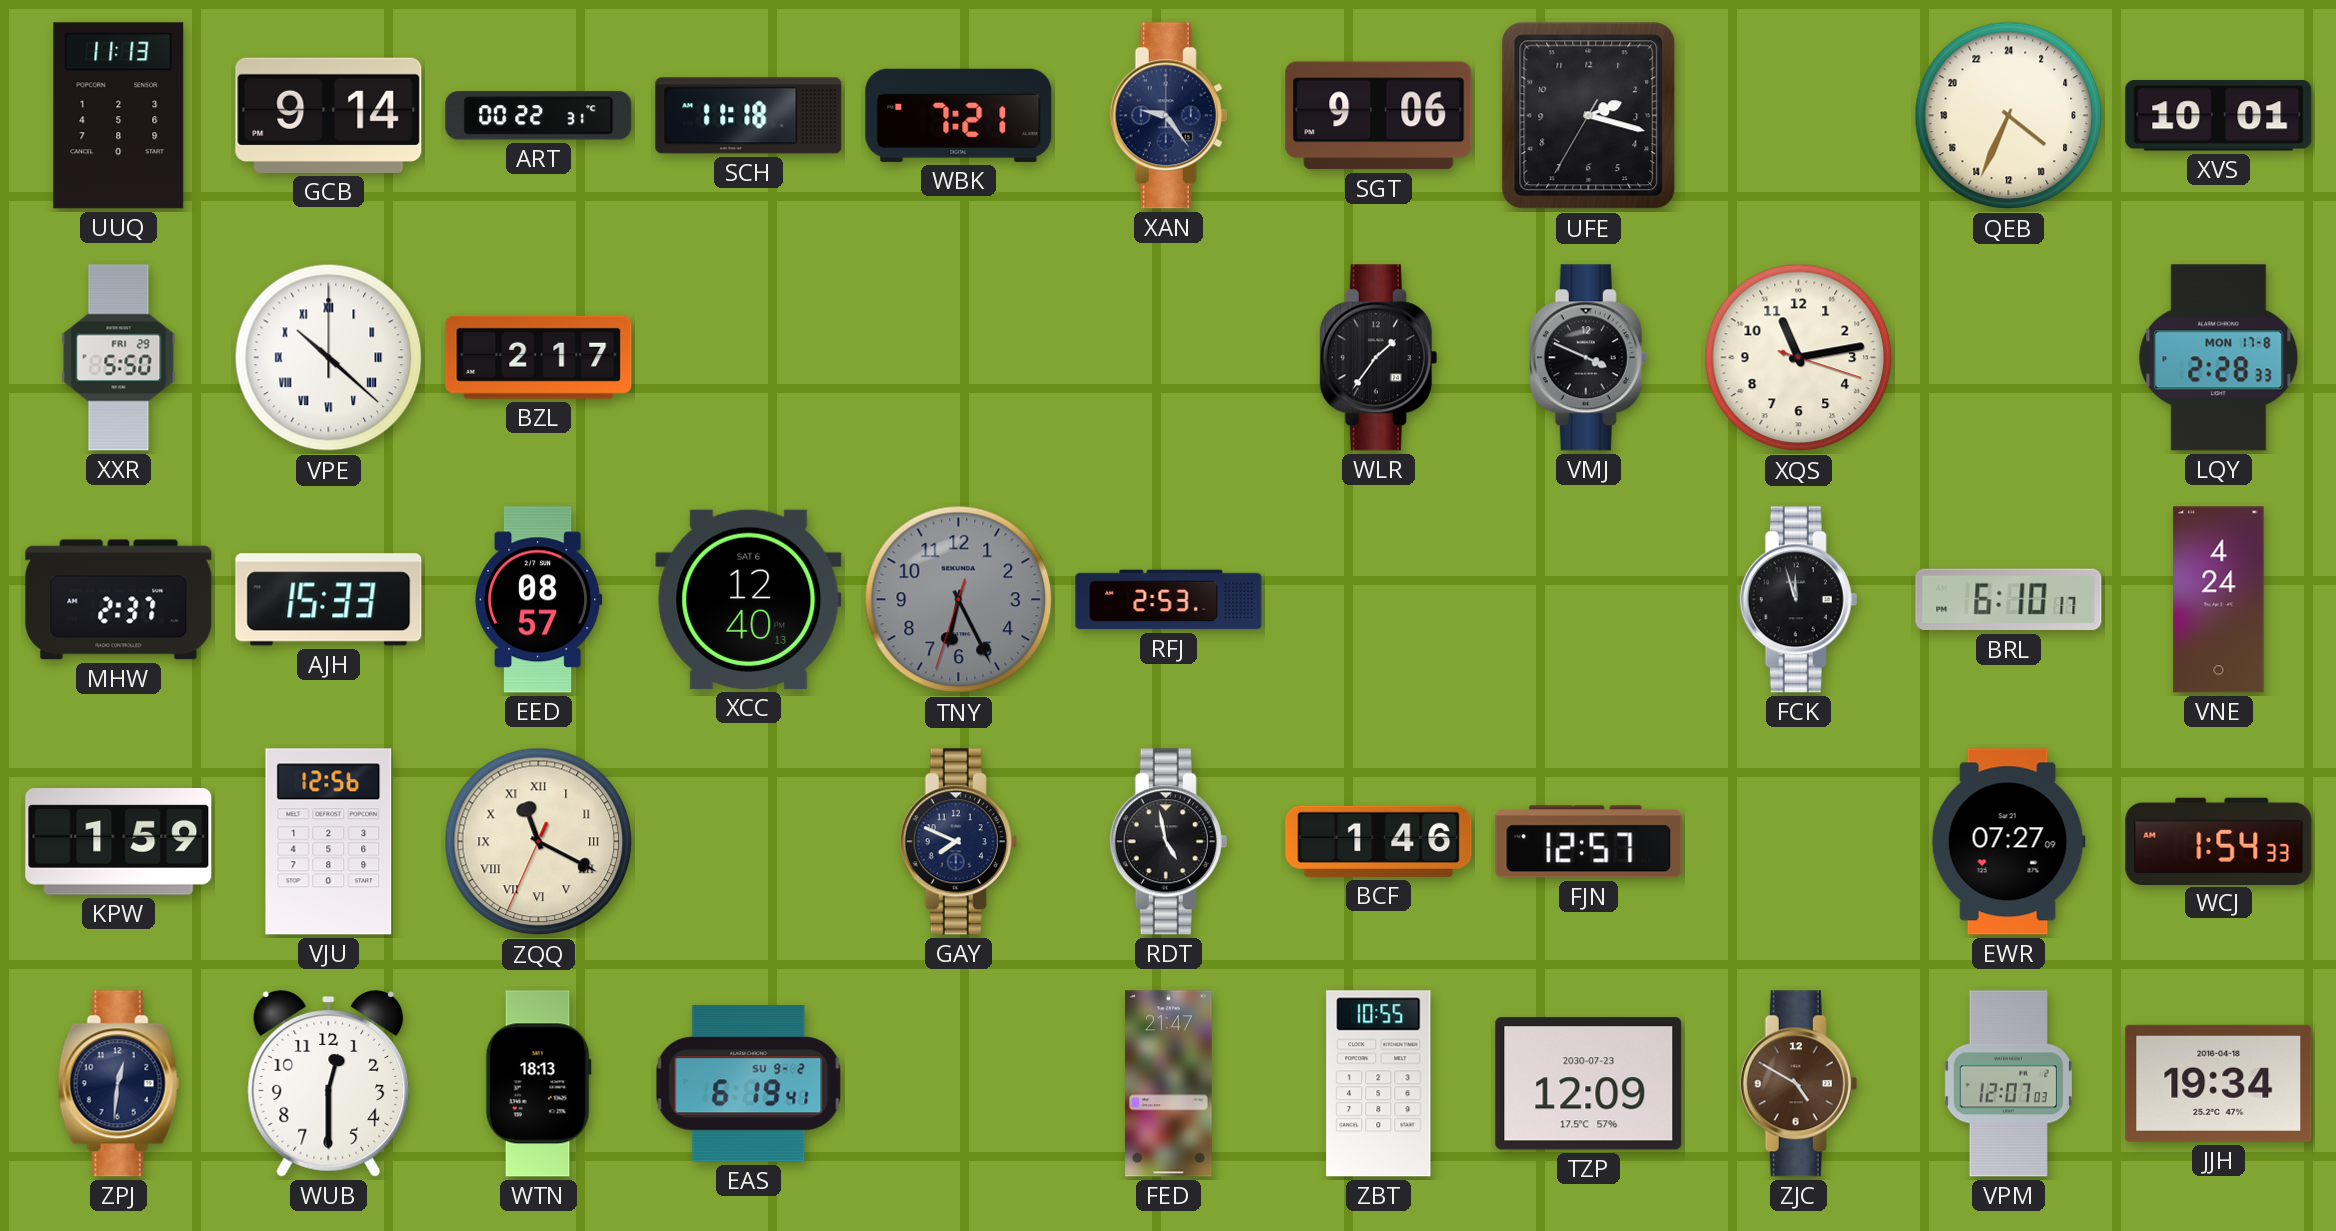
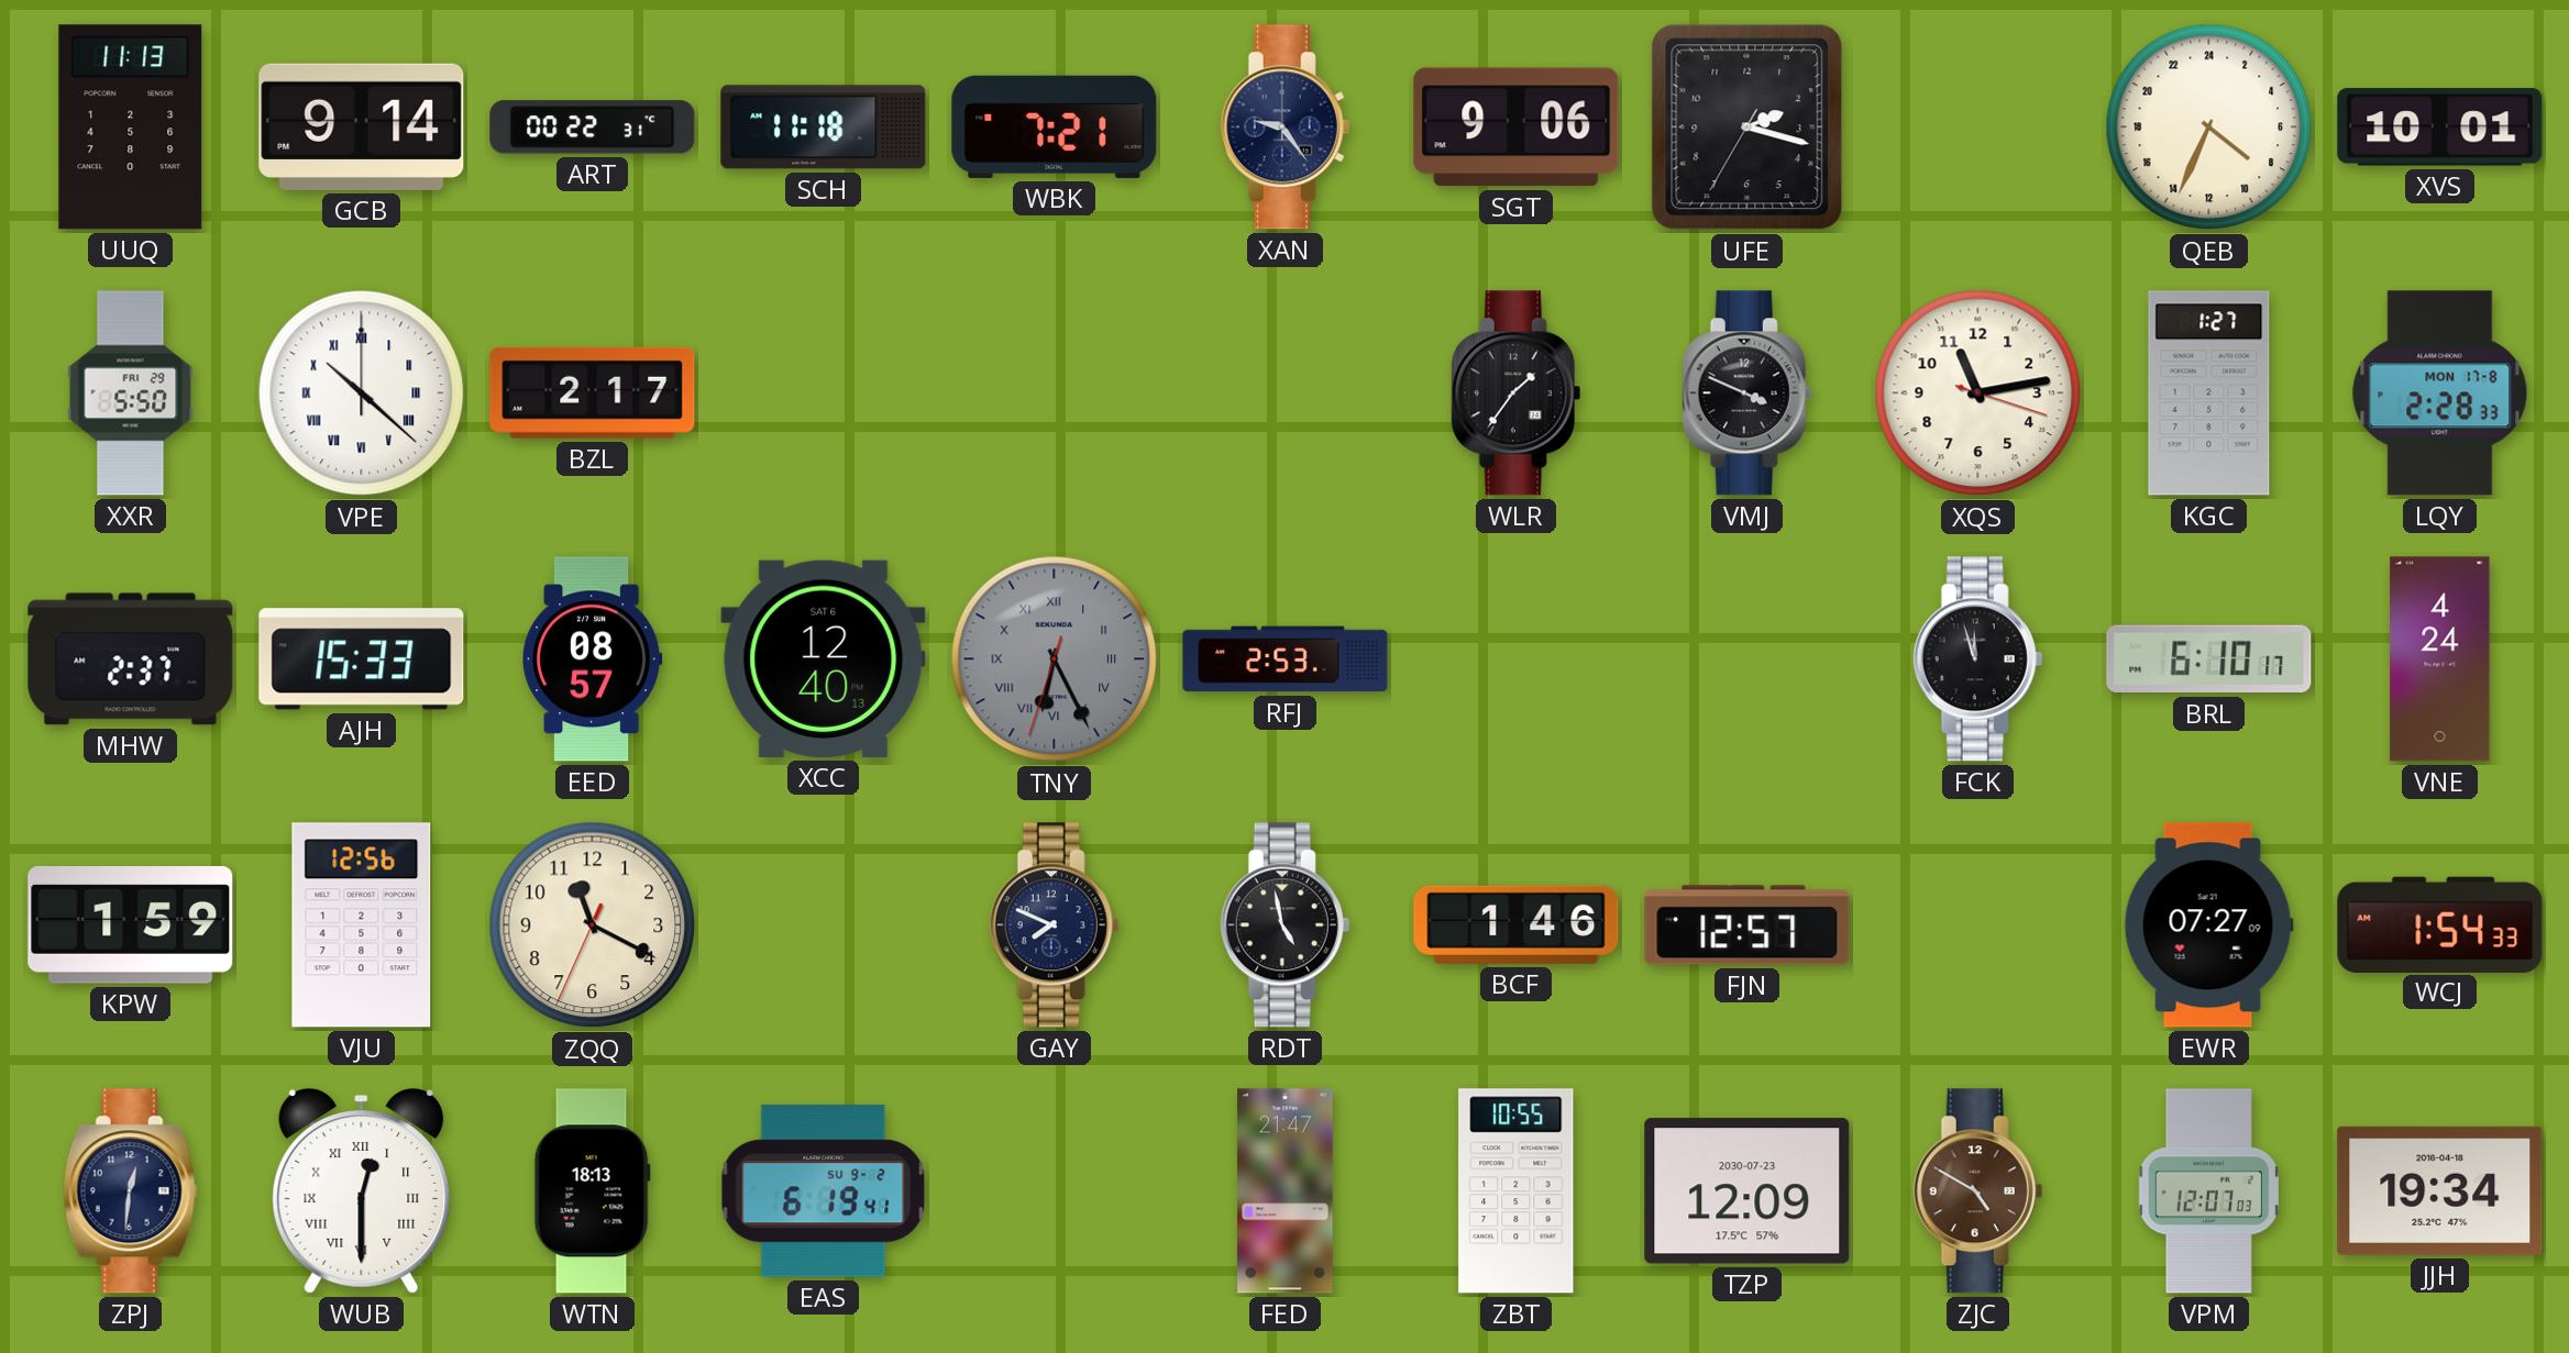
KGC: none -> 1:27 (2209, 393)
TNY numerals: Arabic -> Roman (1055, 659)
ZQQ numerals: Roman -> Arabic (593, 925)
WUB numerals: Arabic -> Roman (362, 1191)
